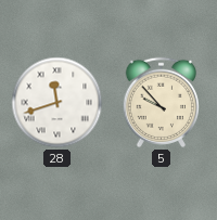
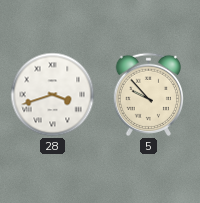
28: 11:42 -> 3:42 (53, 95)
